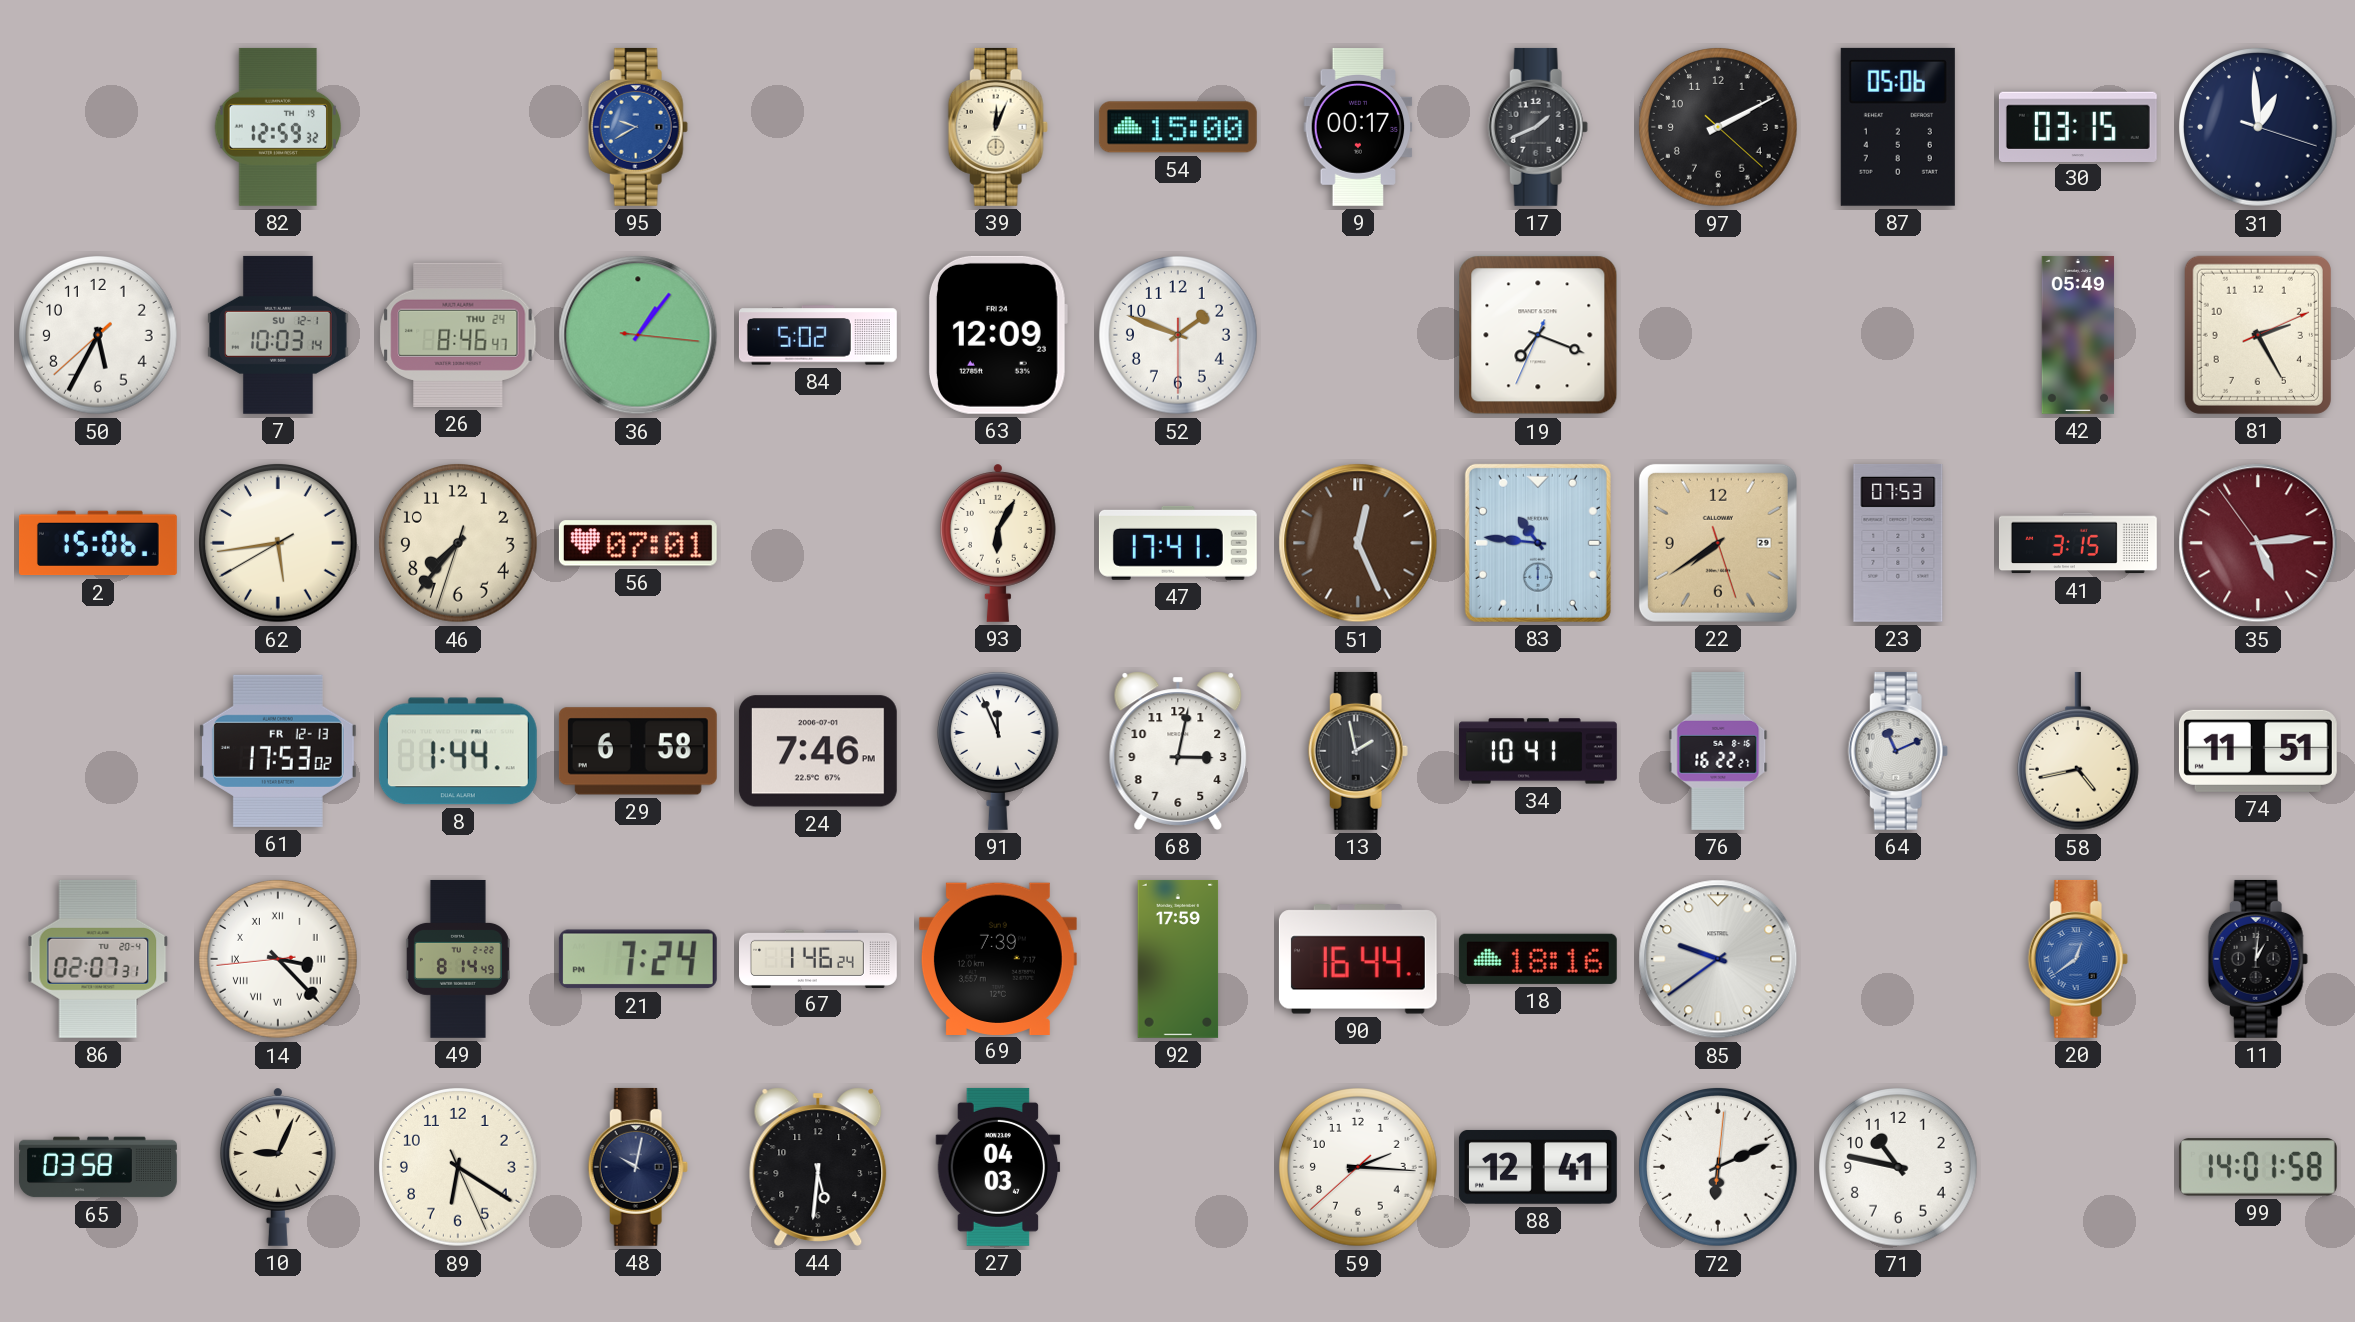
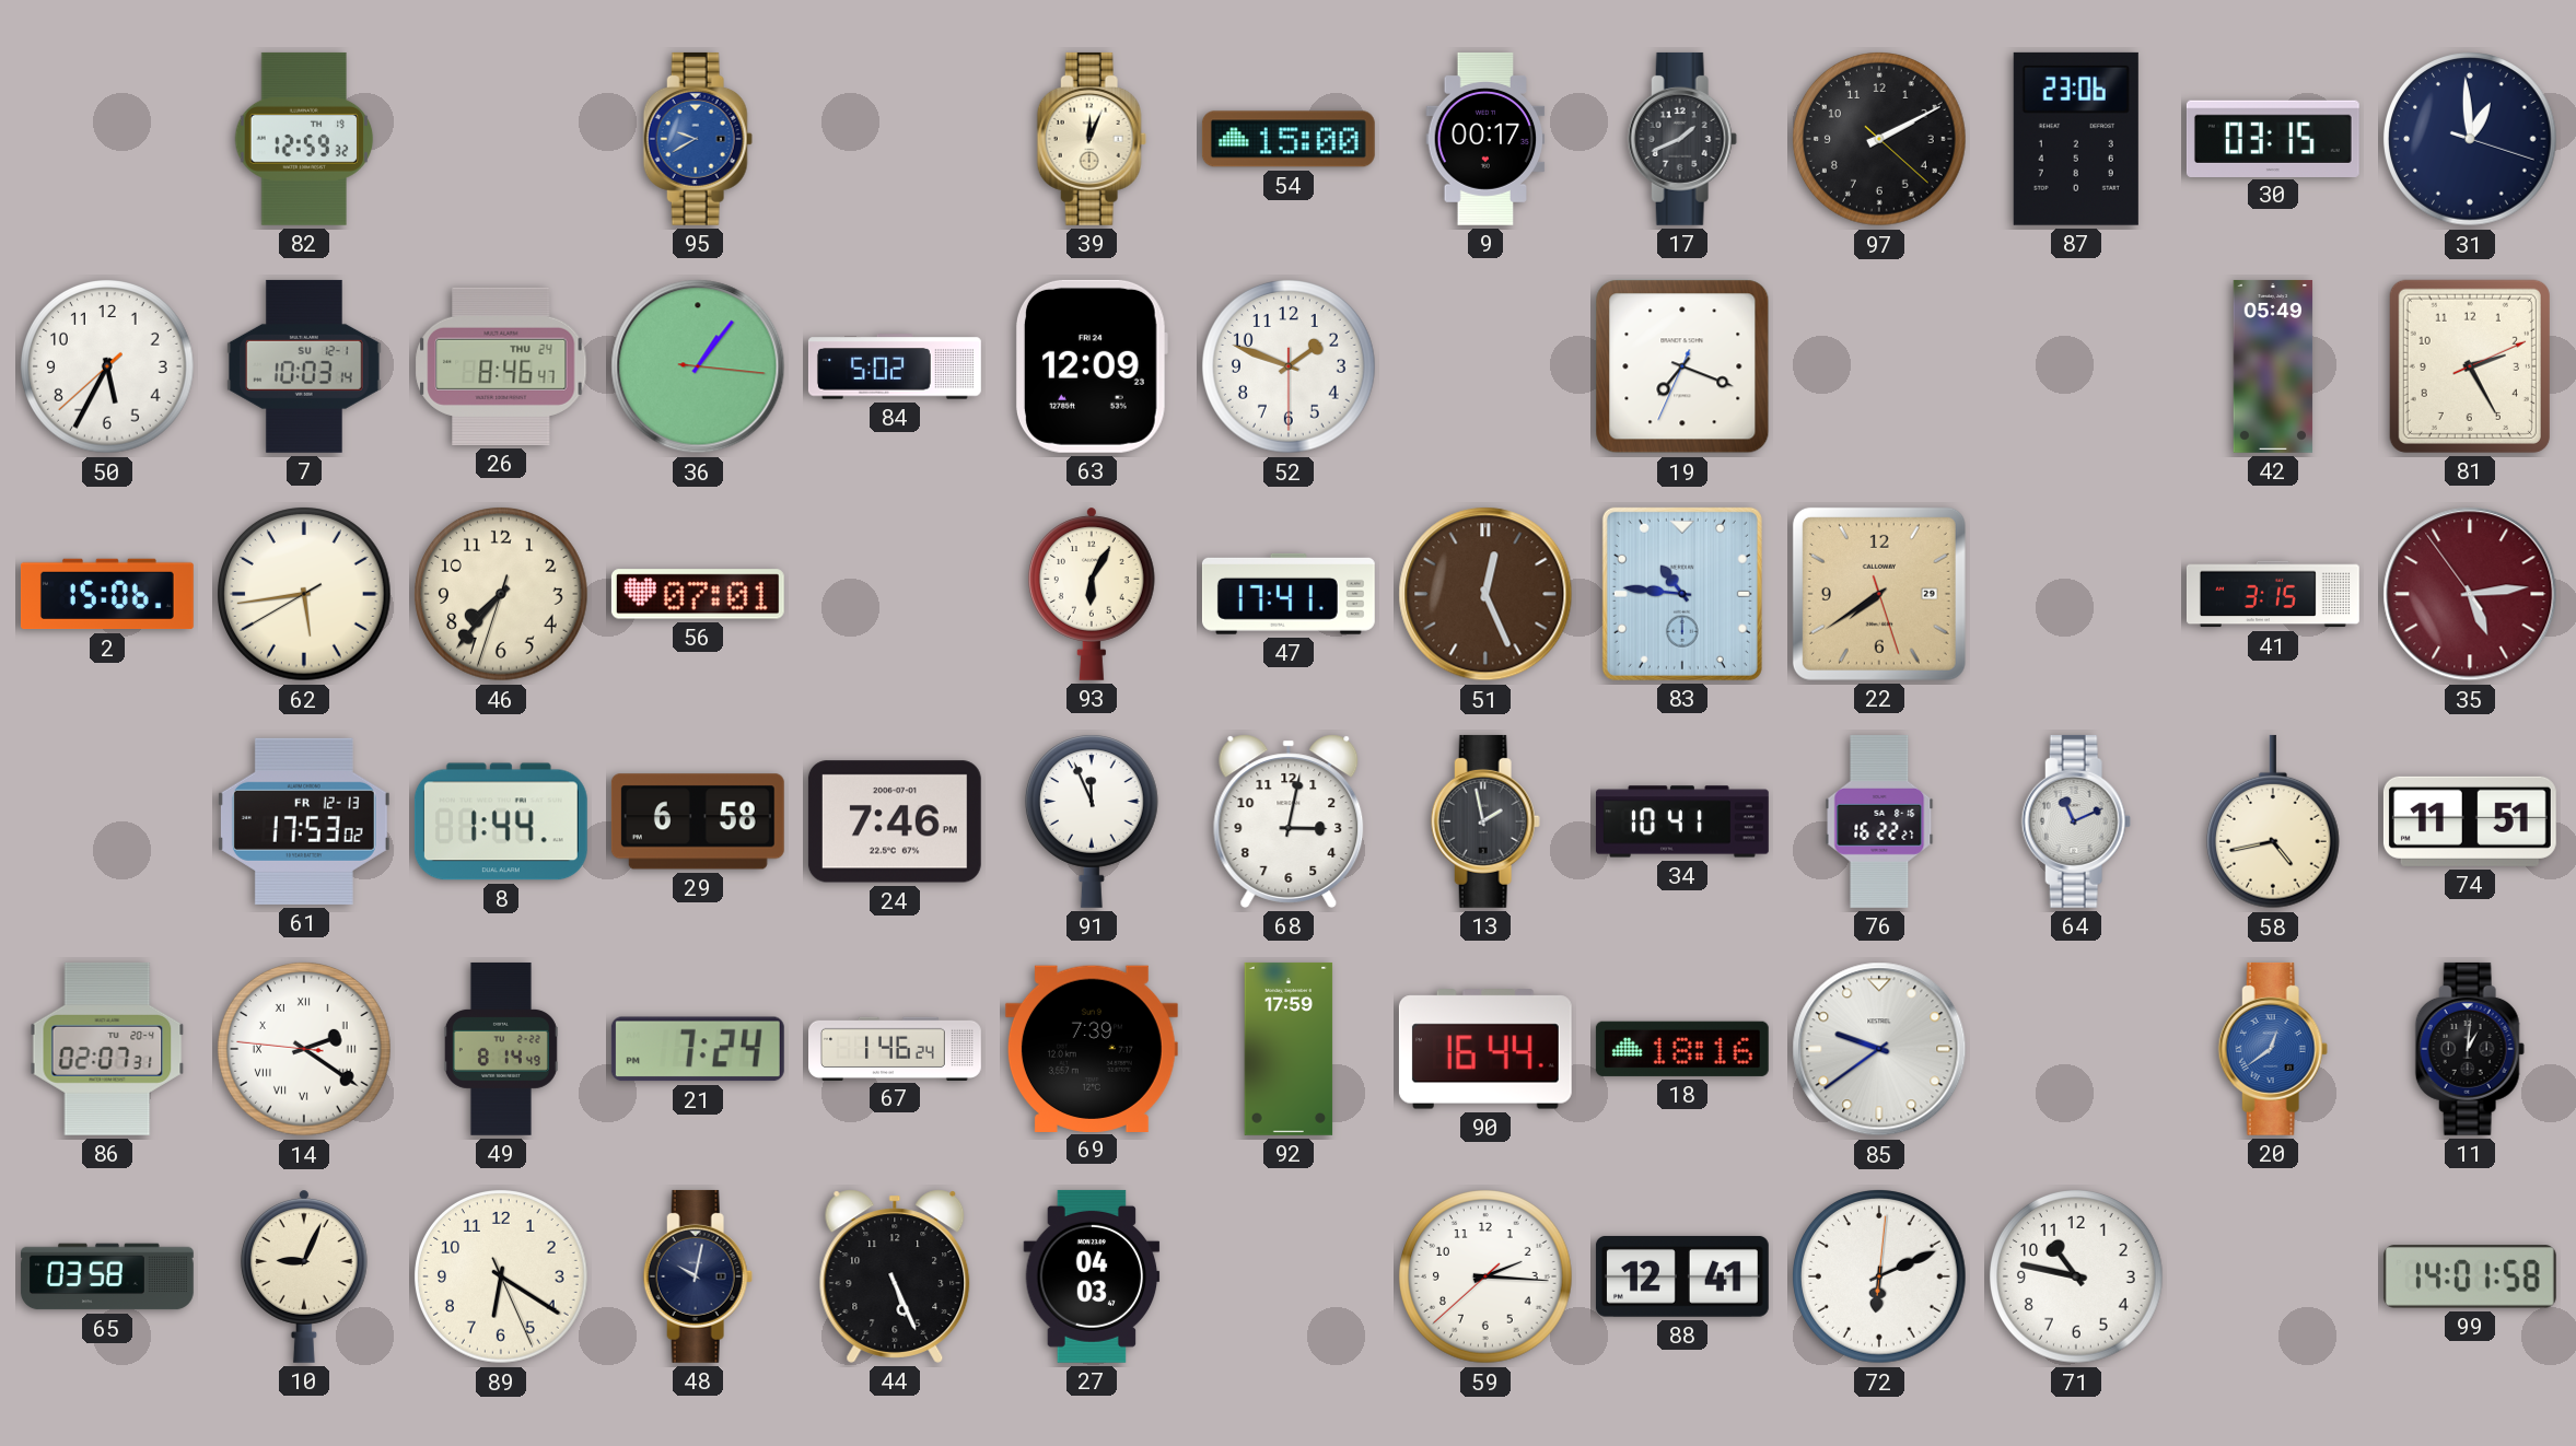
87: 05:06 -> 23:06 (2076, 139)
23: 07:53 -> none (1898, 543)
14: 3:22 -> 2:20 (305, 1050)
44: 5:31 -> 5:26 (895, 1276)
